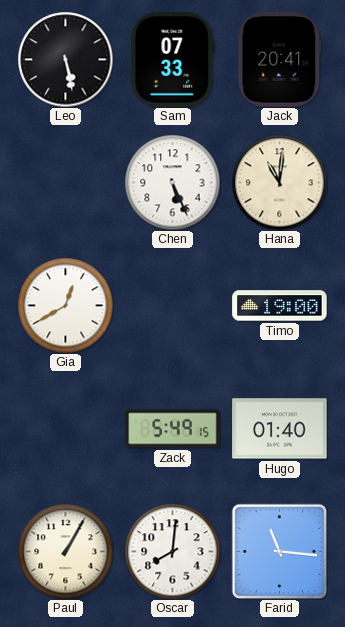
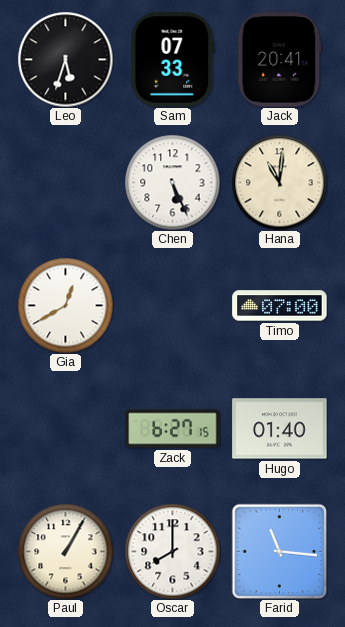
Leo: 5:28 -> 5:33 (65, 59)
Timo: 19:00 -> 07:00 (280, 306)
Zack: 5:49 -> 6:27 (173, 429)
Oscar: 8:01 -> 8:00 (172, 551)
